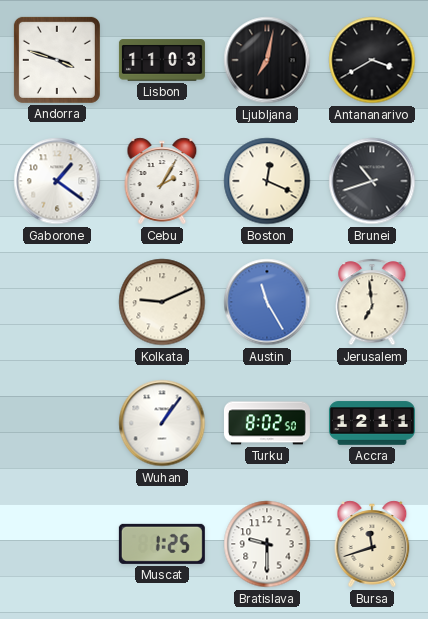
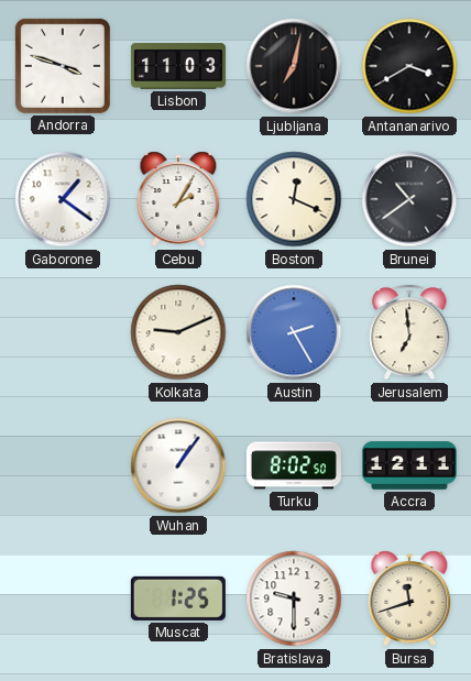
Brunei: 10:42 -> 10:39 (409, 199)
Austin: 11:25 -> 2:25 (294, 332)
